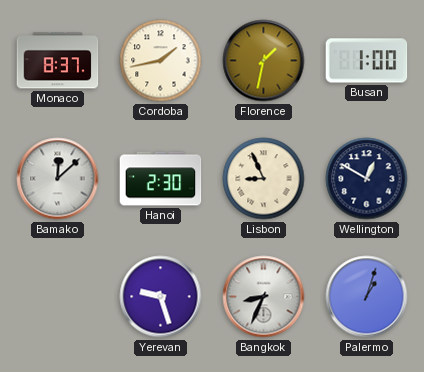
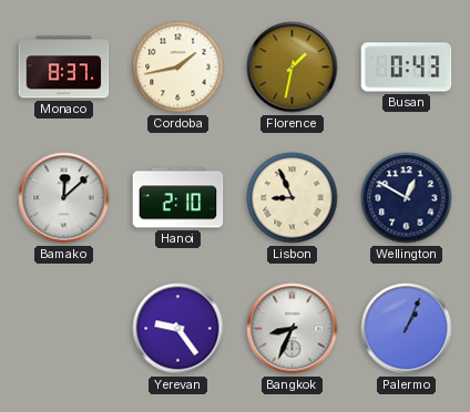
Busan: 1:00 -> 0:43 (407, 68)
Hanoi: 2:30 -> 2:10 (178, 198)
Yerevan: 9:27 -> 9:24 (178, 329)
Palermo: 1:03 -> 1:04 (407, 329)
